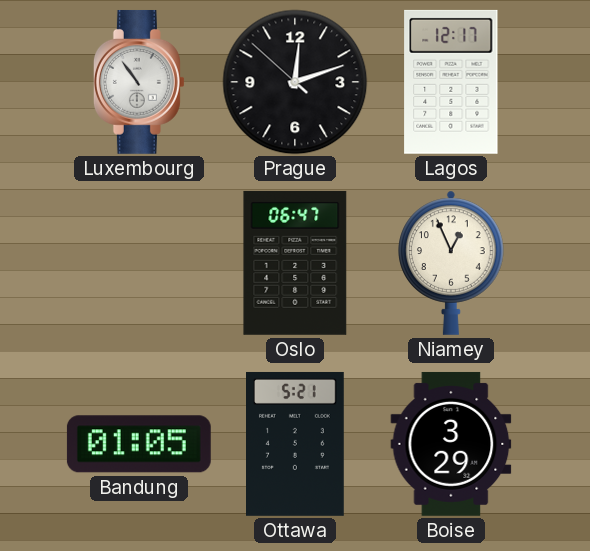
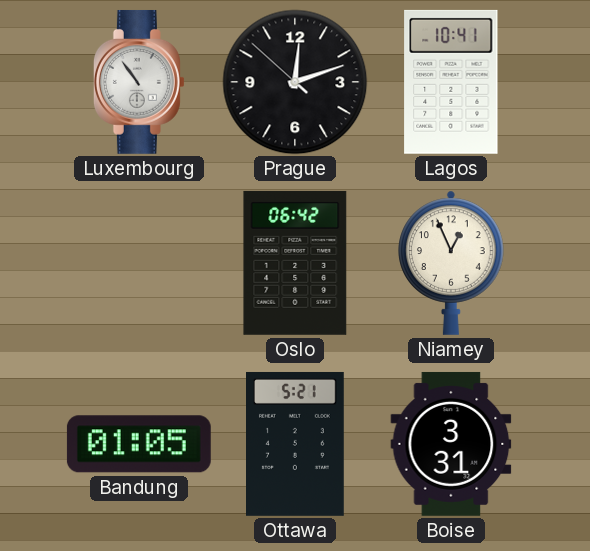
Lagos: 12:17 -> 10:41 (451, 82)
Oslo: 06:47 -> 06:42 (295, 263)
Boise: 3:29 -> 3:31 (451, 444)
